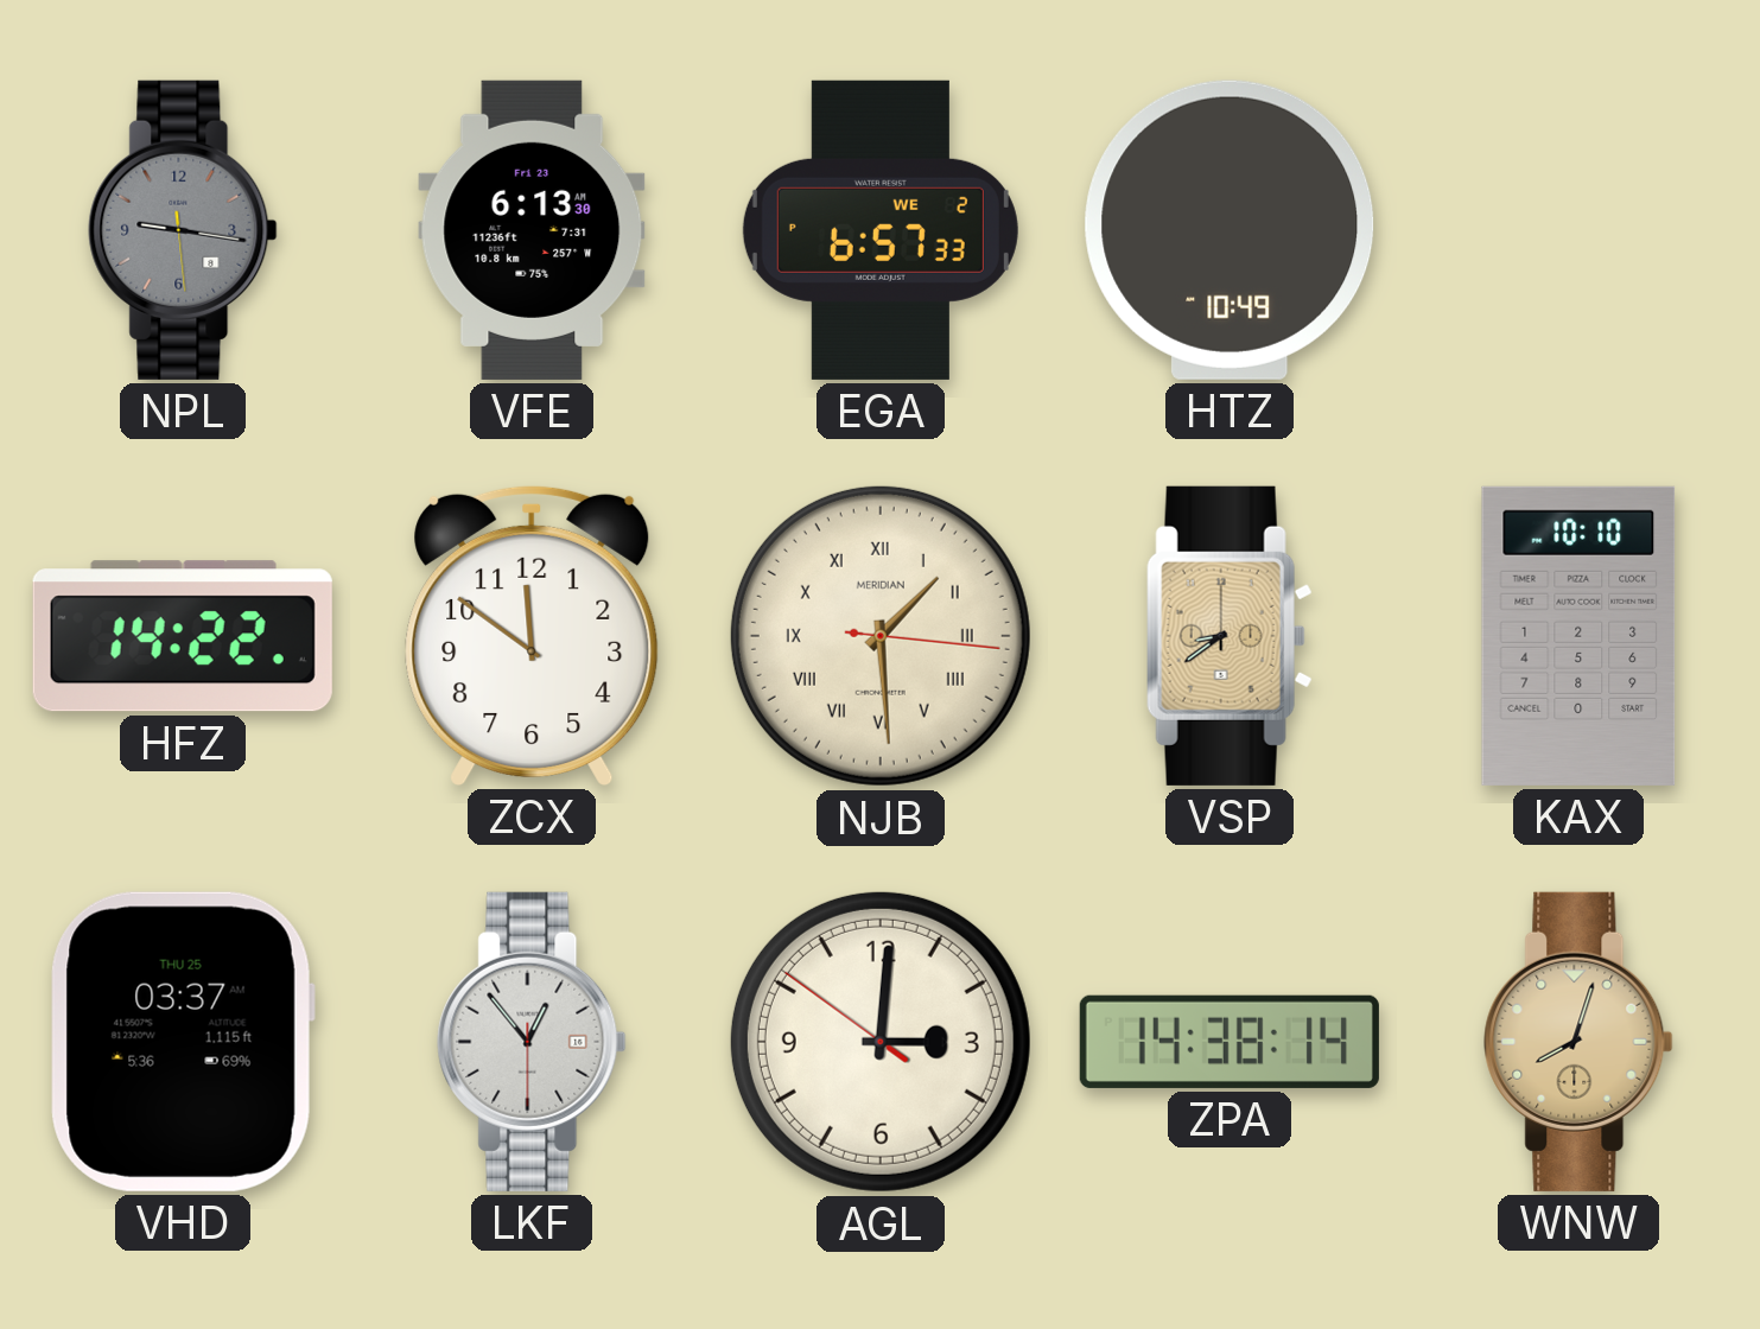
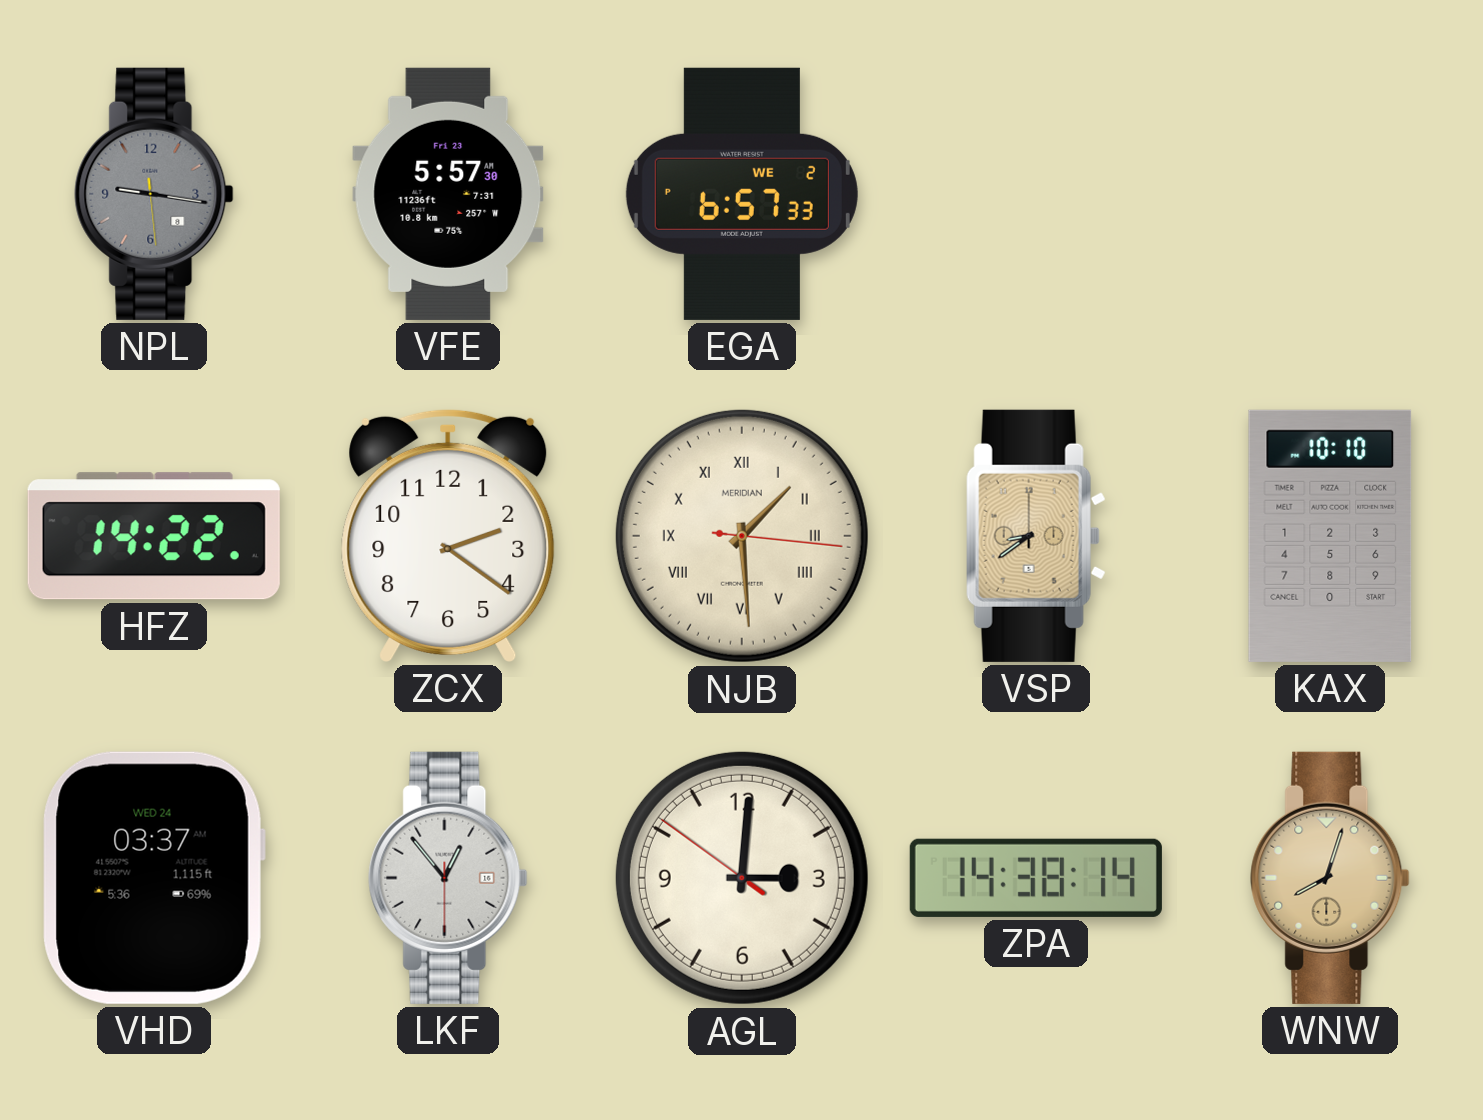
VFE: 6:13 -> 5:57 (448, 194)
HTZ: 10:49 -> none (1230, 230)
ZCX: 11:51 -> 2:21 (448, 535)
VHD date: THU 25 -> WED 24 (154, 878)
